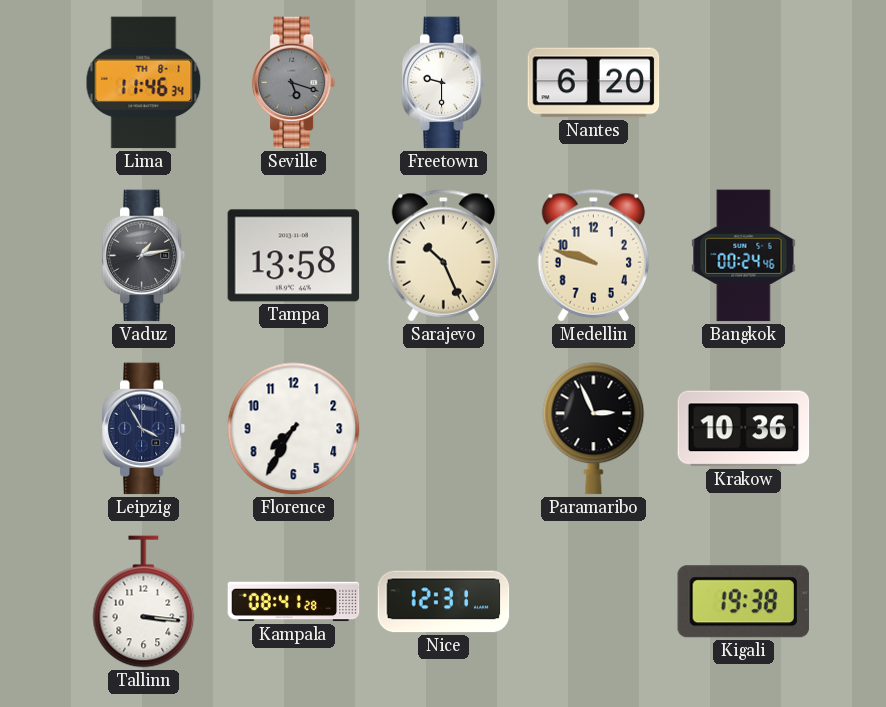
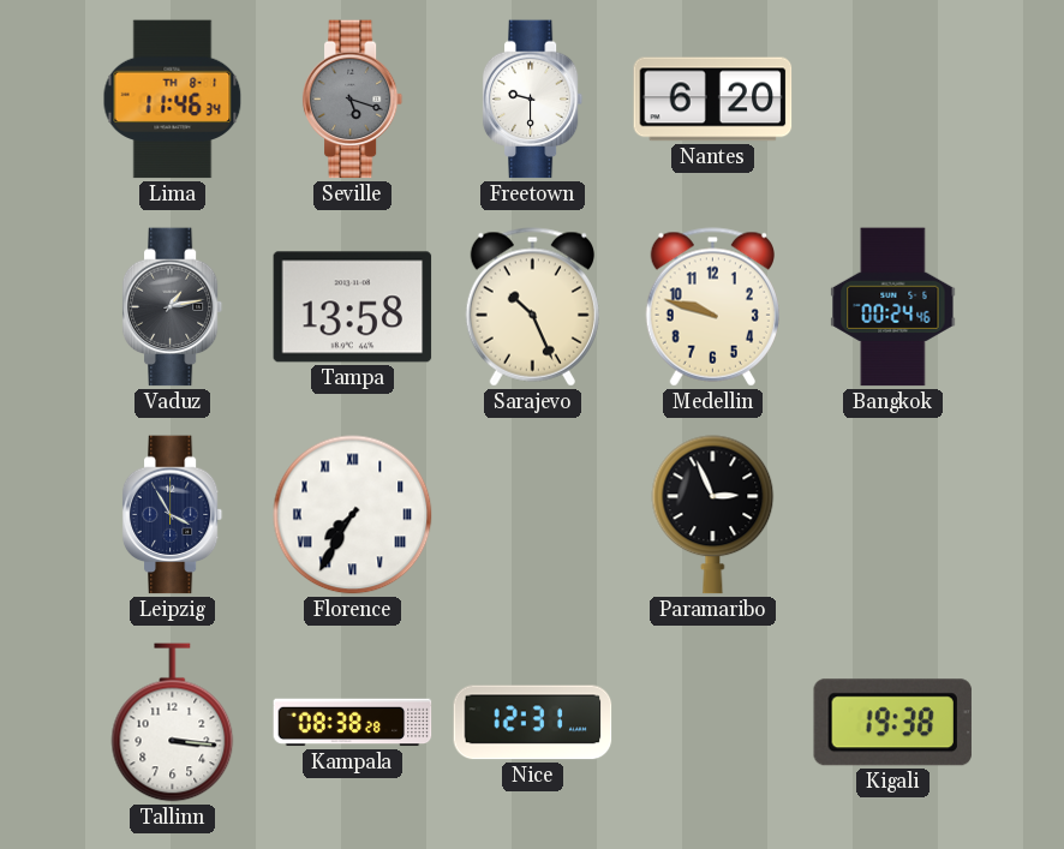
Florence numerals: Arabic -> Roman (353, 515)
Krakow: 10:36 -> none (744, 429)
Kampala: 08:41 -> 08:38 (353, 723)
